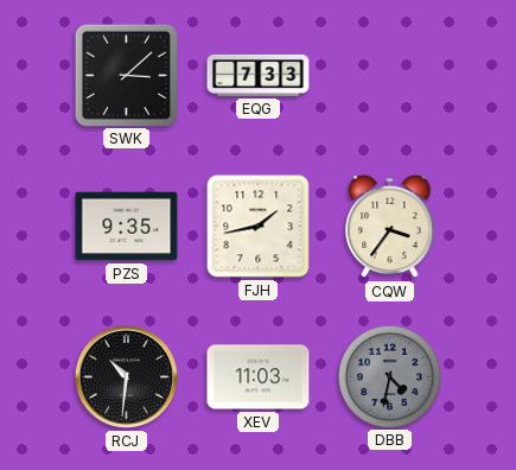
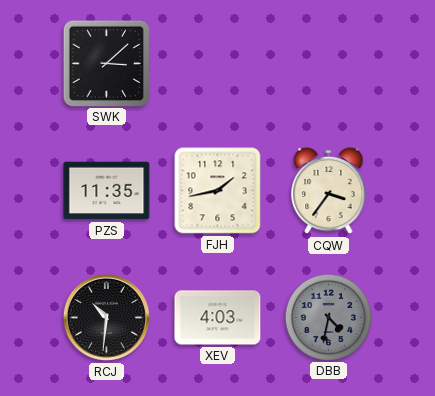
EQG: 7:33 -> none (259, 75)
PZS: 9:35 -> 11:35 (107, 191)
XEV: 11:03 -> 4:03 (218, 318)
